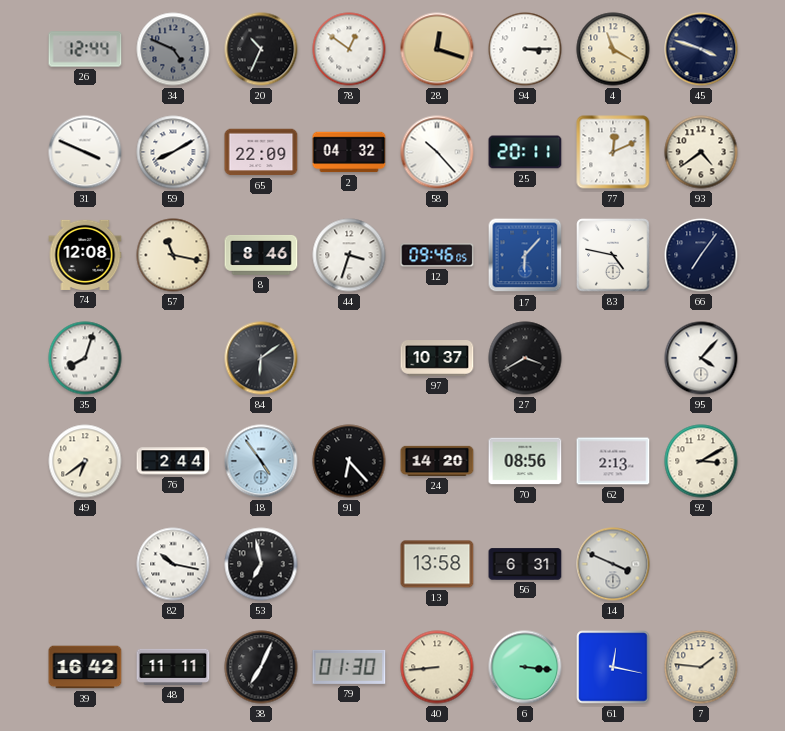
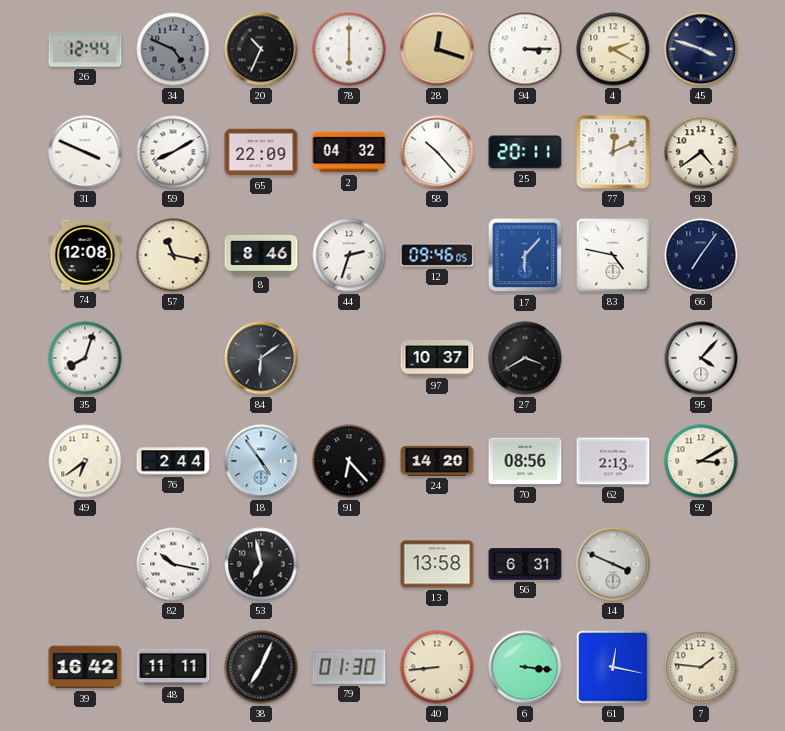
78: 12:51 -> 6:00 (349, 49)
4: 11:20 -> 2:20 (613, 49)
44: 3:33 -> 2:33 (349, 255)
